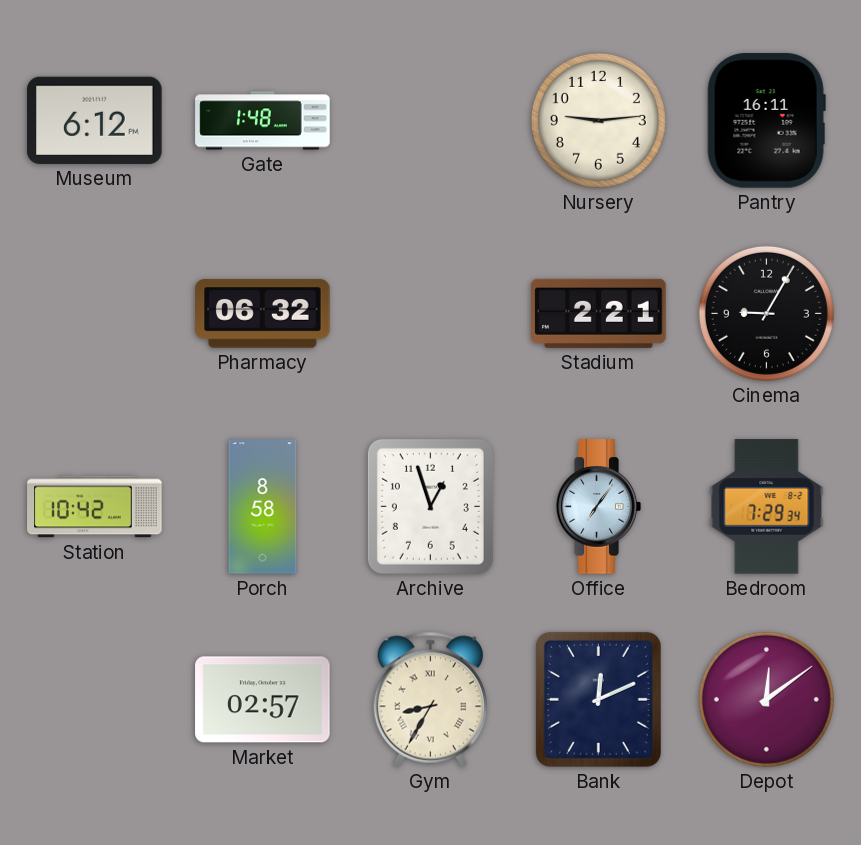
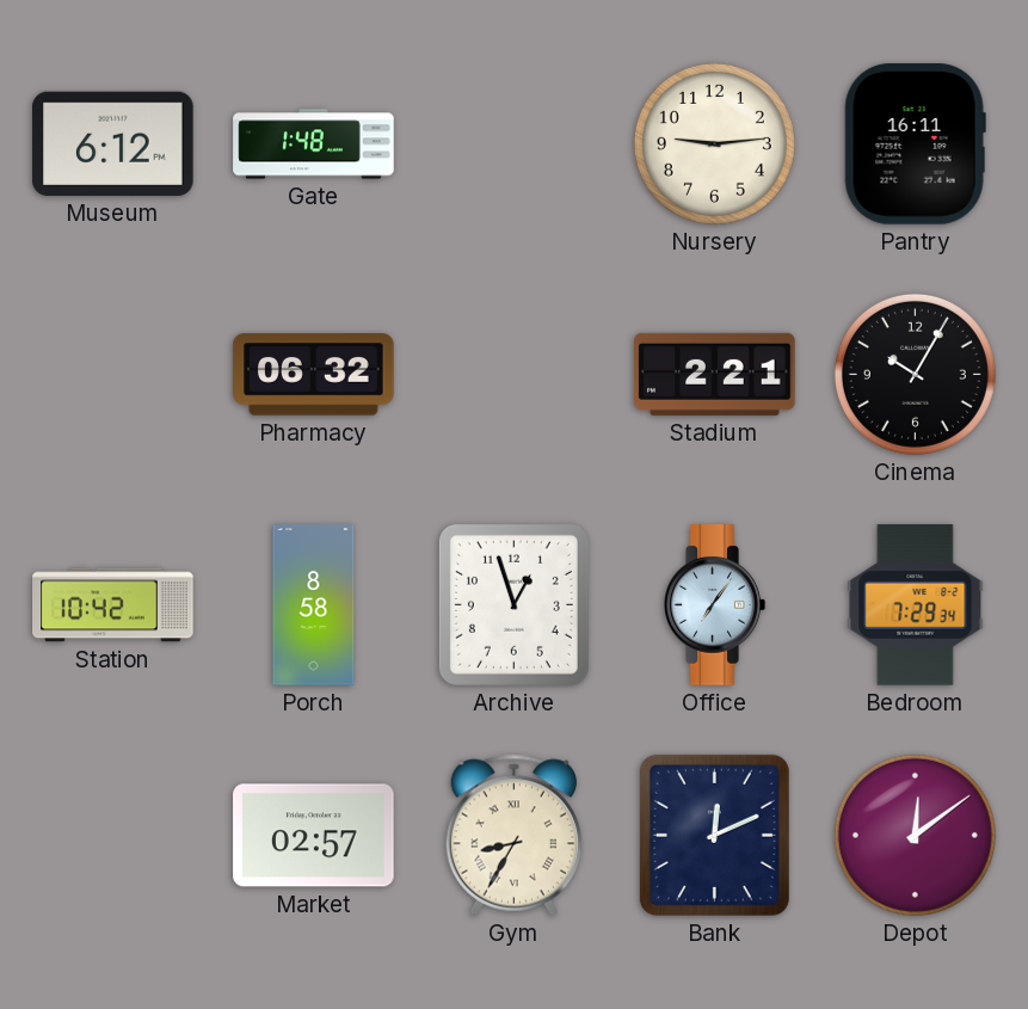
Cinema: 9:05 -> 10:05 (915, 374)
